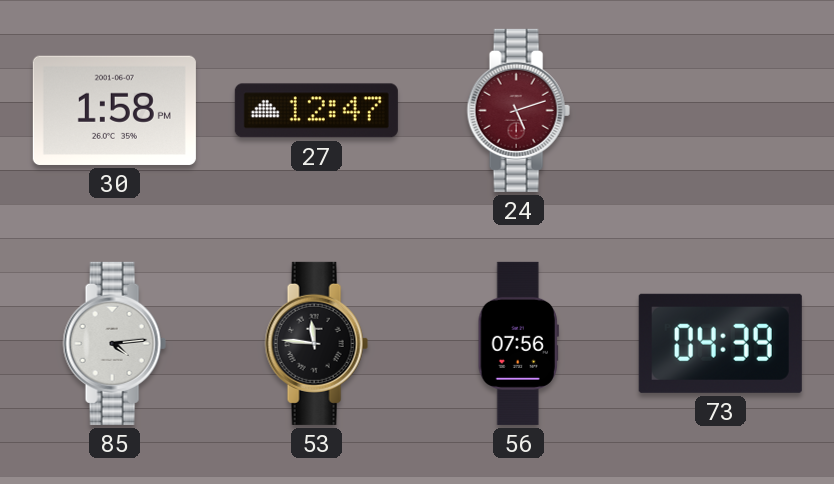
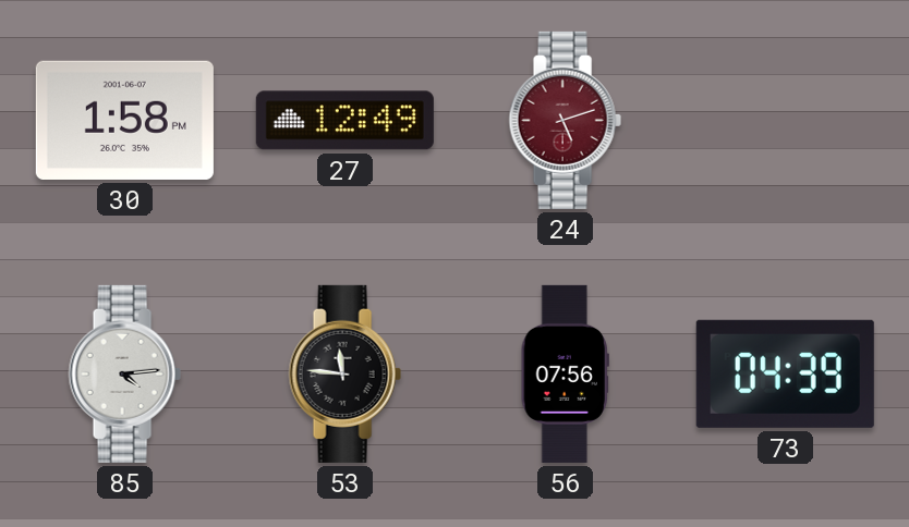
27: 12:47 -> 12:49 (344, 121)
